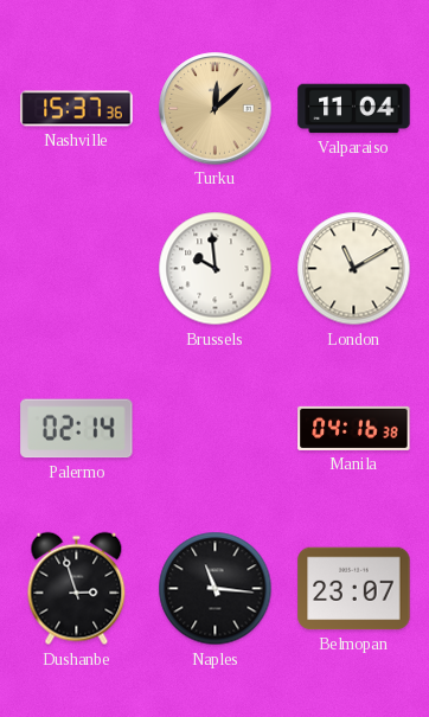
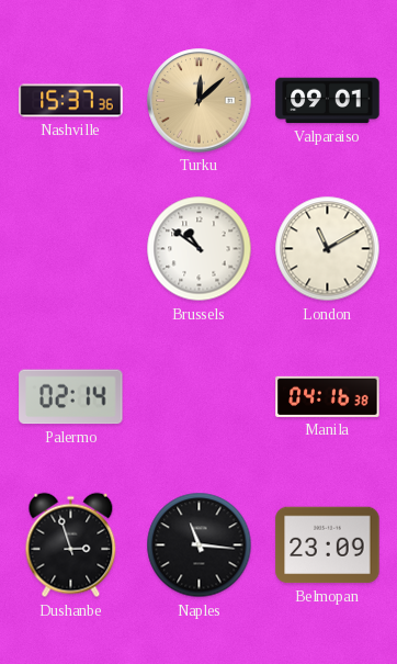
Valparaiso: 11:04 -> 09:01 (328, 101)
Brussels: 9:59 -> 10:51 (200, 249)
Belmopan: 23:07 -> 23:09 (328, 545)
